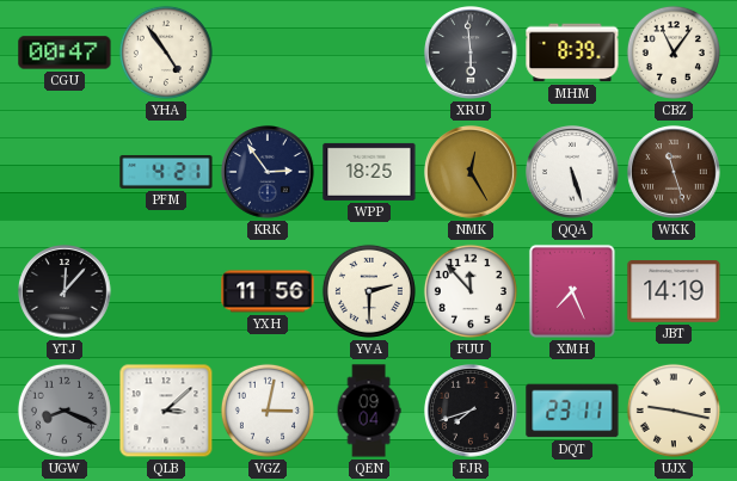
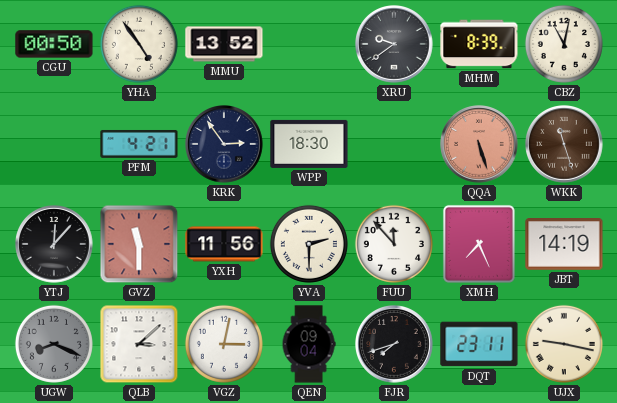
CGU: 00:47 -> 00:50 (54, 44)
MMU: none -> 13:52 (224, 44)
XRU: 5:59 -> 9:39 (394, 44)
CBZ: 11:06 -> 11:02 (564, 44)
WPP: 18:25 -> 18:30 (309, 144)
NMK: 12:25 -> none (471, 172)
QQA dial: white -> salmon (479, 144)
GVZ: none -> 11:30 (139, 244)
